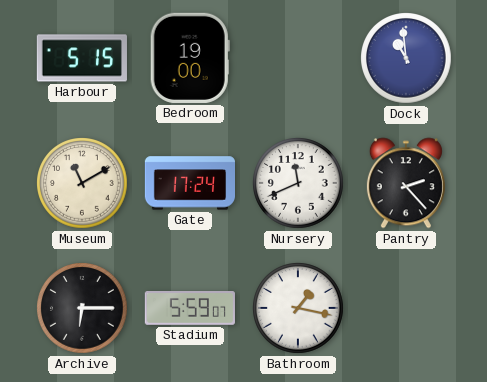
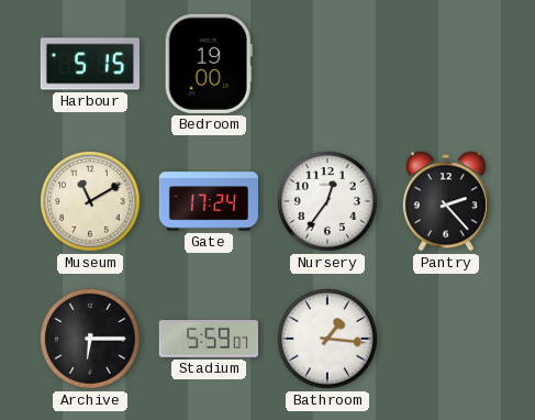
Dock: 10:59 -> none (407, 59)
Nursery: 11:41 -> 12:36 (328, 202)
Bathroom: 1:17 -> 1:16 (328, 340)
